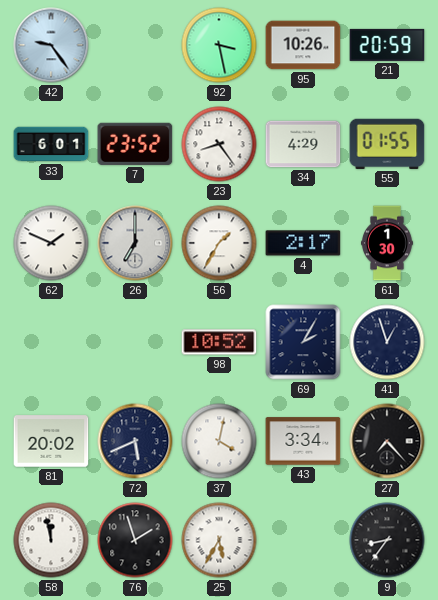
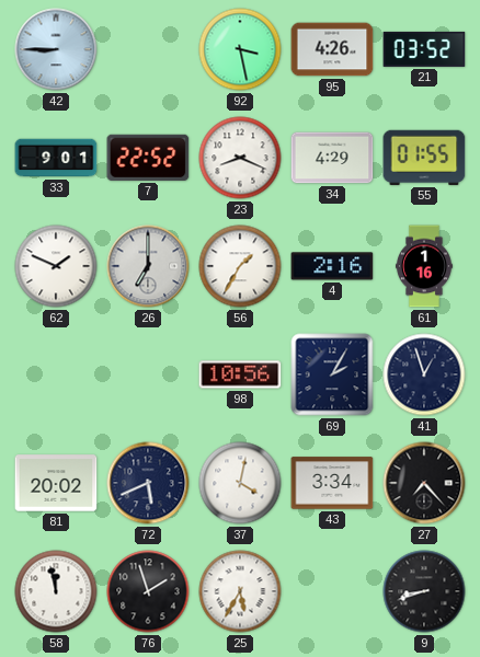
42: 9:24 -> 8:45 (56, 49)
95: 10:26 -> 4:26 (332, 49)
21: 20:59 -> 03:52 (424, 49)
33: 6:01 -> 9:01 (56, 158)
7: 23:52 -> 22:52 (148, 158)
23: 8:24 -> 8:19 (240, 158)
4: 2:17 -> 2:16 (332, 266)
61: 1:30 -> 1:16 (424, 266)
98: 10:52 -> 10:56 (240, 374)
9: 8:36 -> 8:42 (424, 591)
